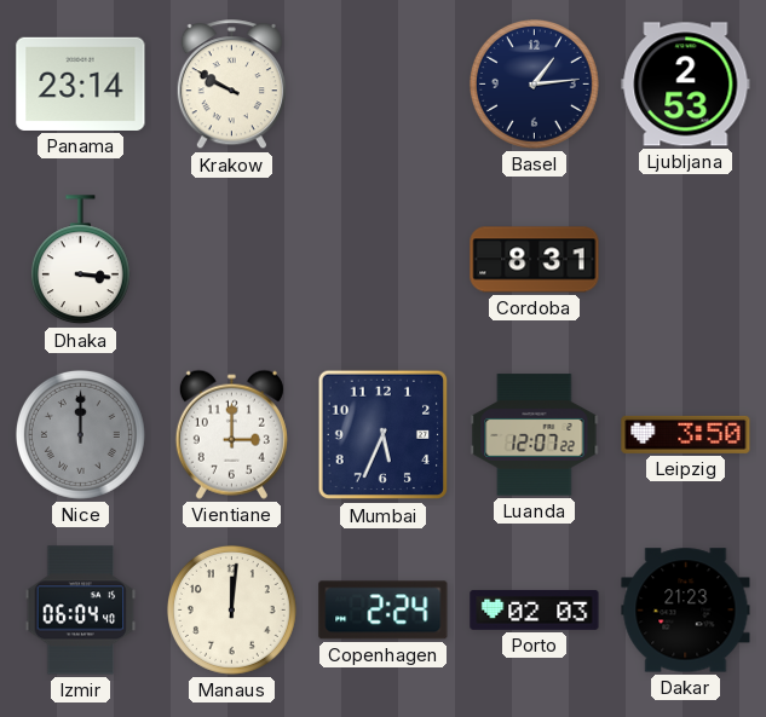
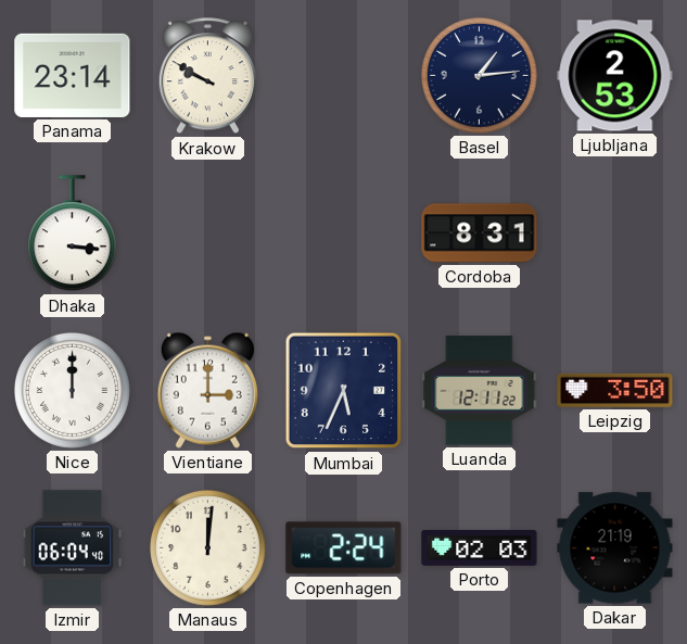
Nice dial: grey -> white (72, 390)
Luanda: 12:07 -> 12:11 (480, 391)
Dakar: 21:23 -> 21:19 (615, 548)
